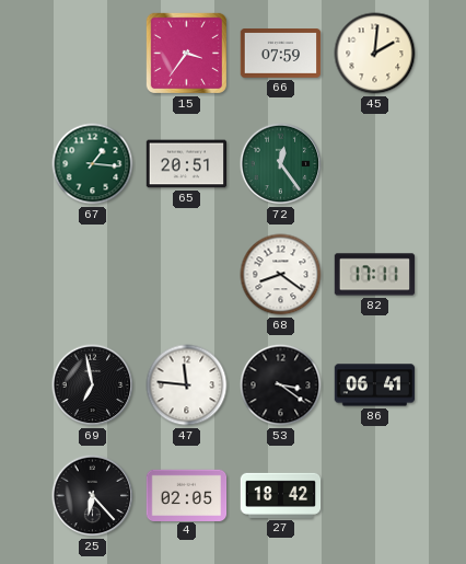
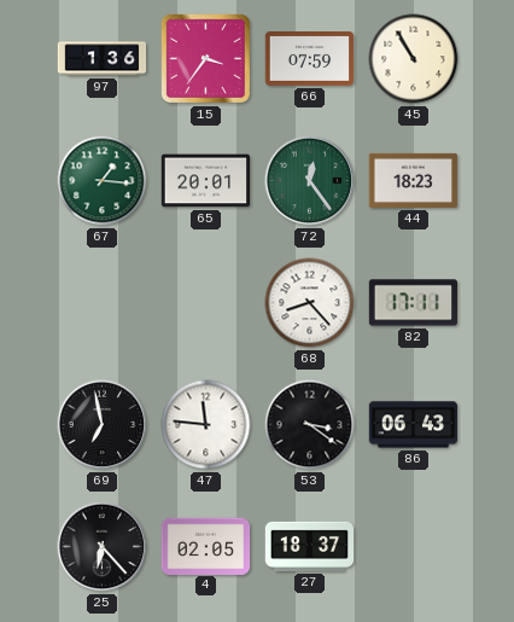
97: none -> 1:36 (103, 59)
45: 2:01 -> 10:55 (414, 59)
65: 20:51 -> 20:01 (206, 181)
44: none -> 18:23 (414, 180)
68: 8:21 -> 8:23 (310, 303)
86: 06:41 -> 06:43 (414, 425)
27: 18:42 -> 18:37 (310, 546)
